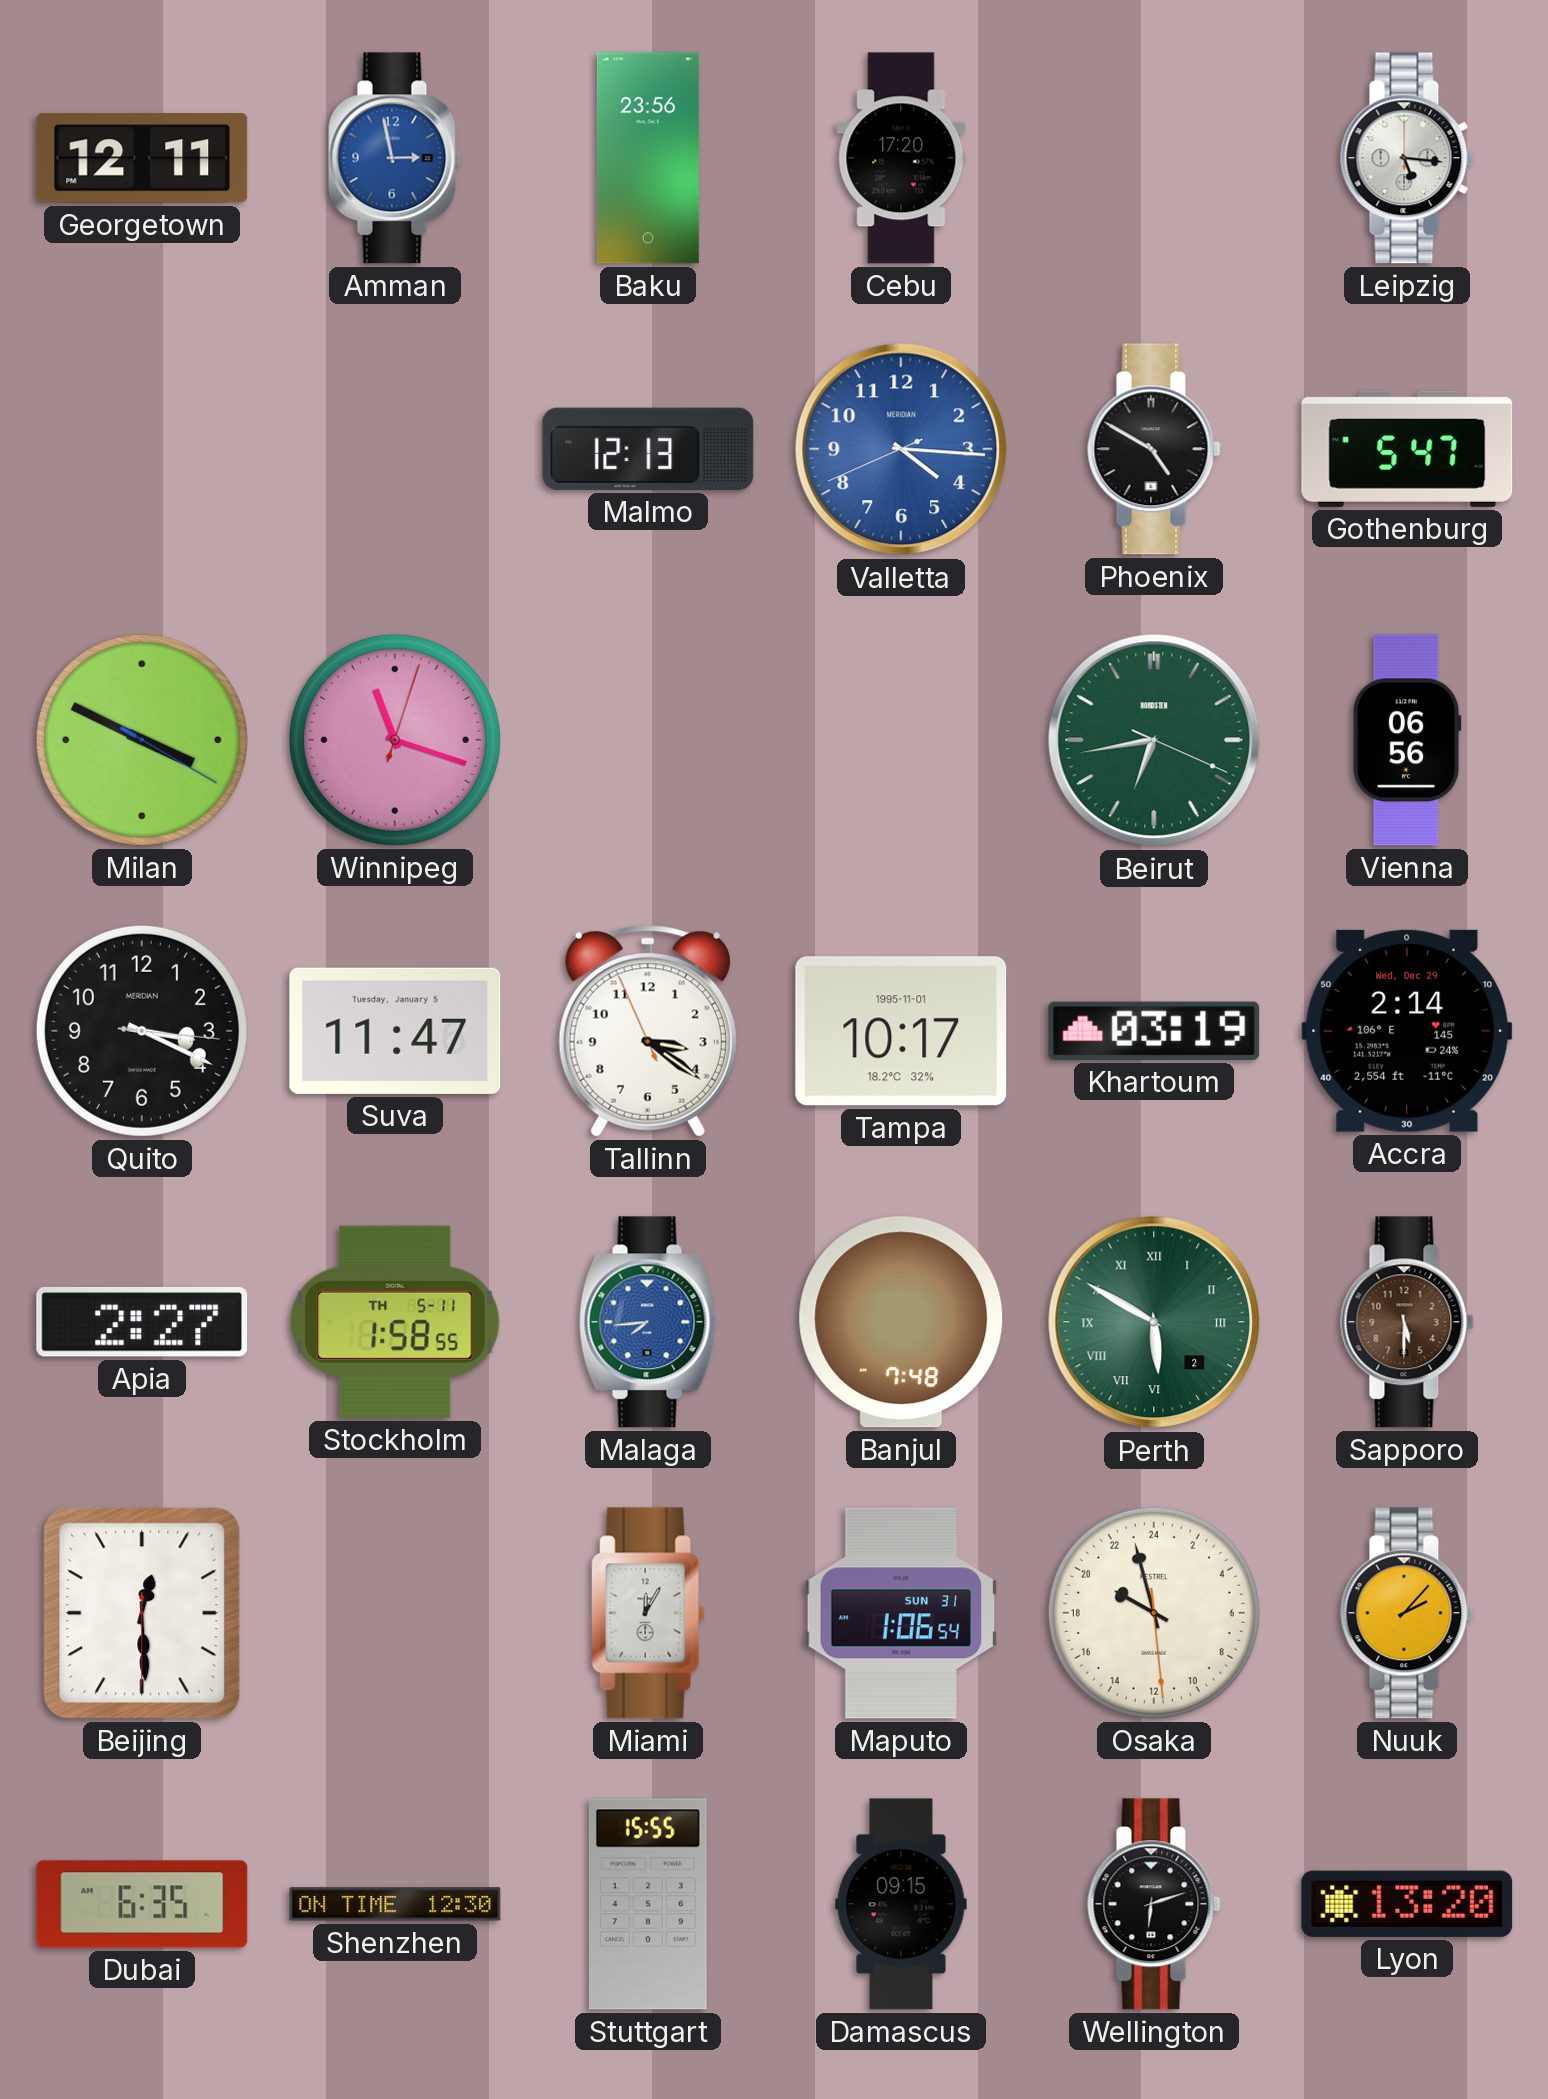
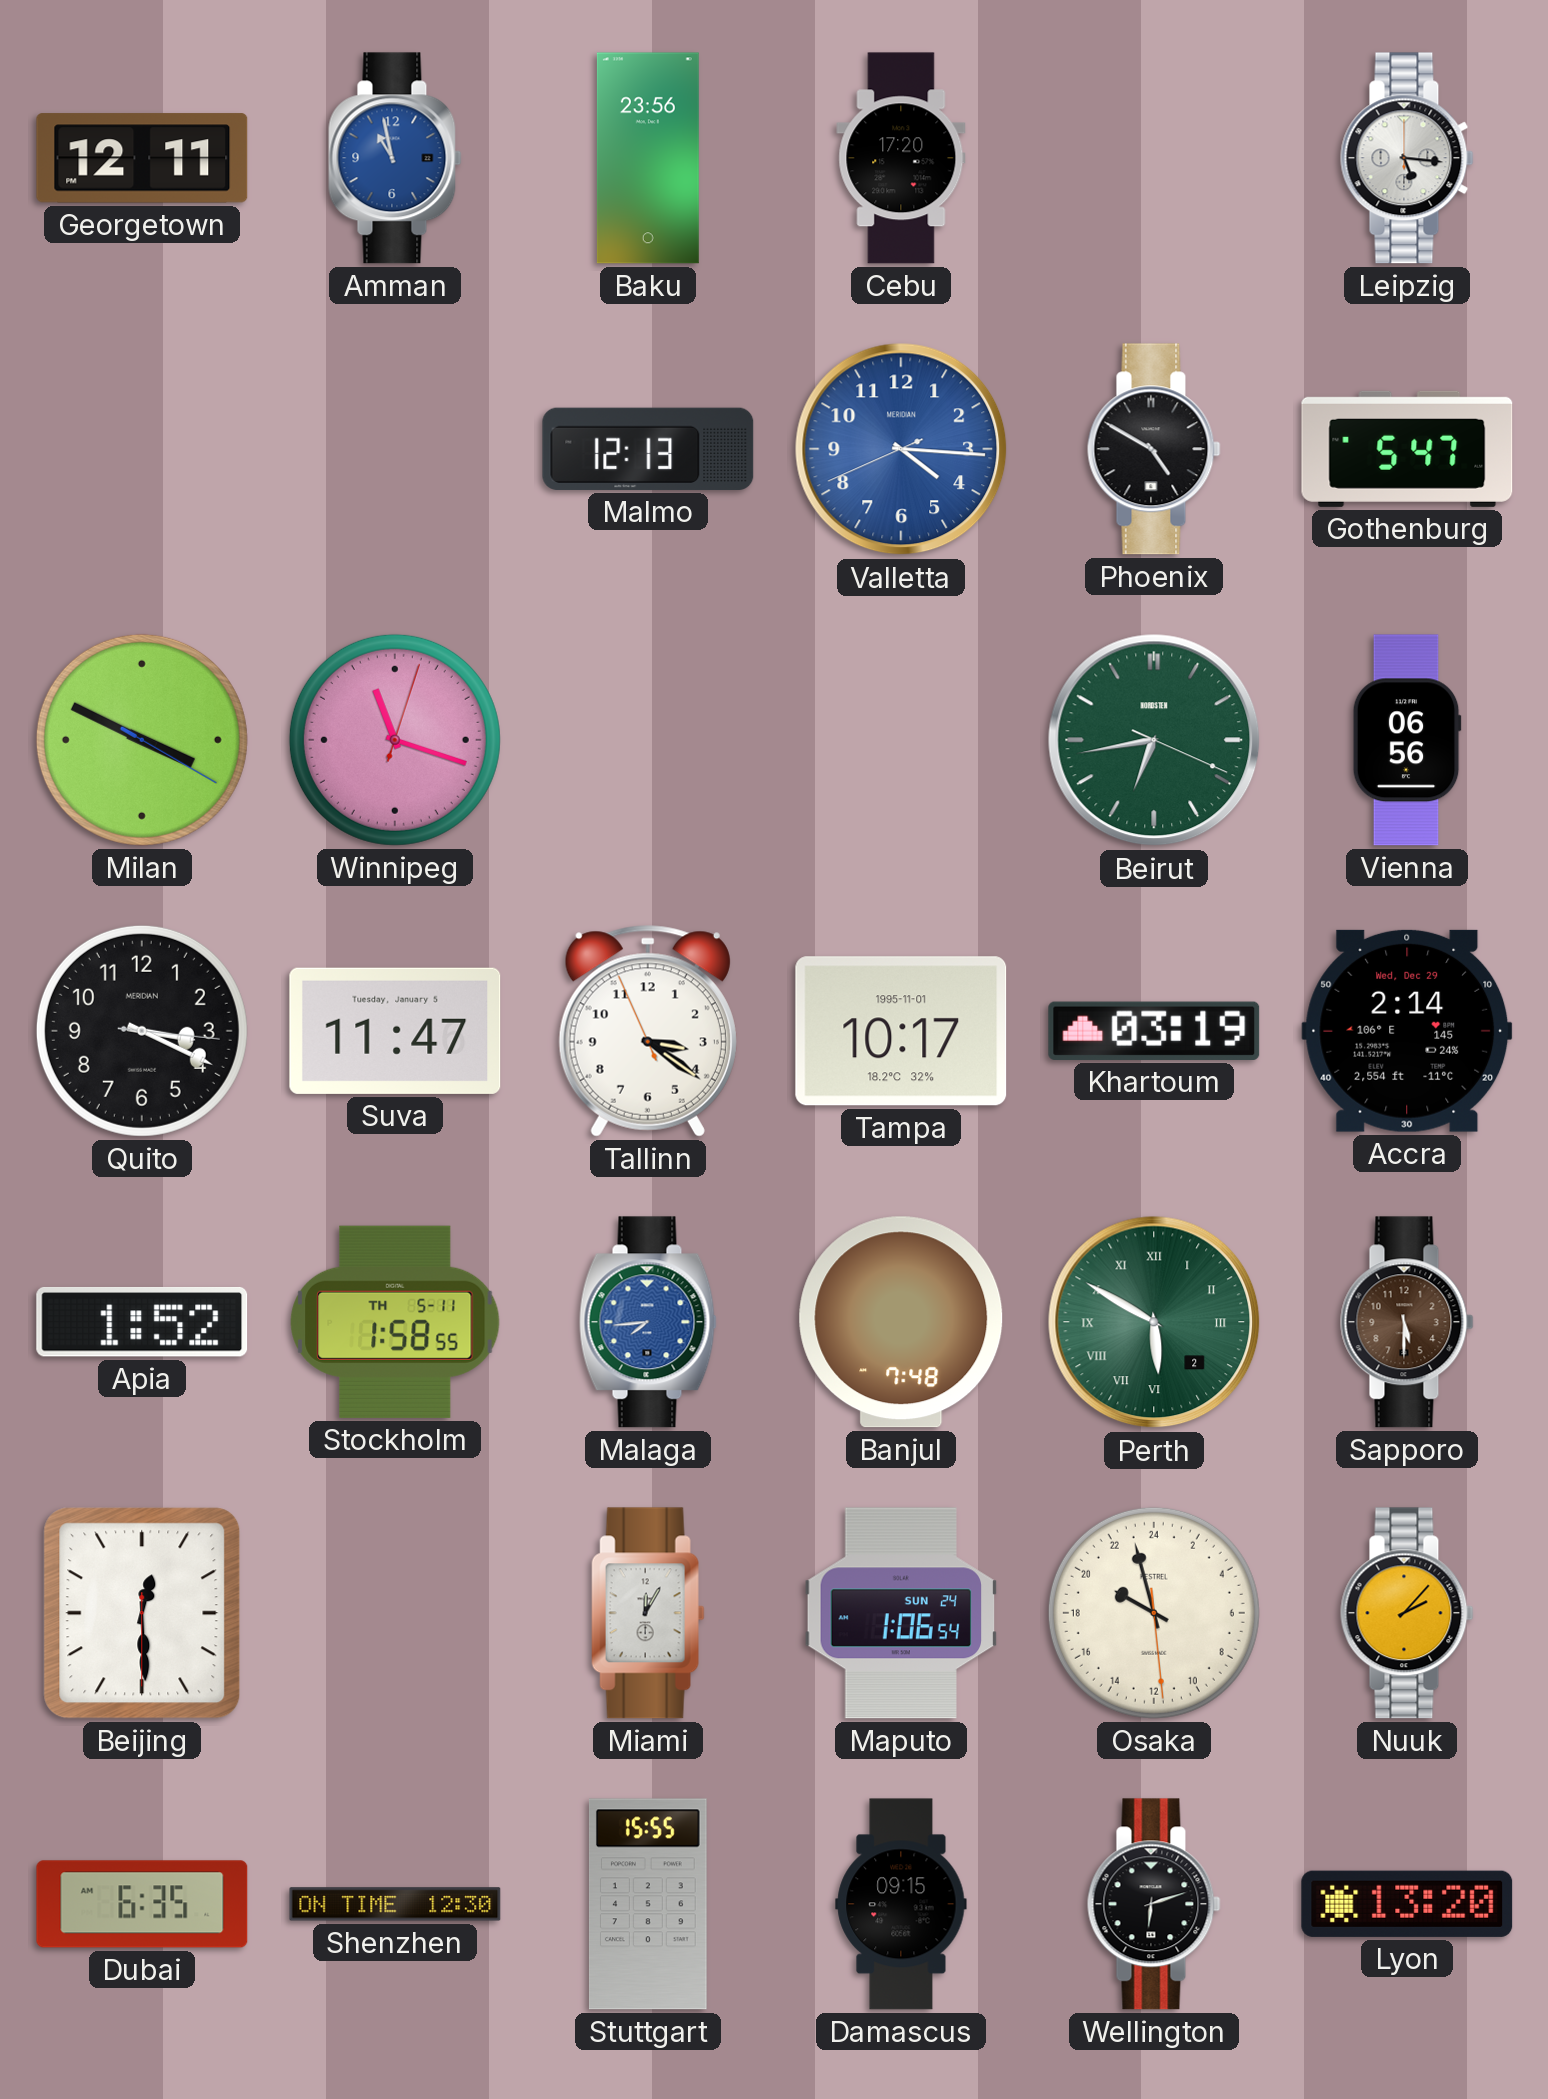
Amman: 2:58 -> 10:58 (395, 158)
Apia: 2:27 -> 1:52 (142, 1322)
Maputo date: SUN 31 -> SUN 24 (901, 1613)
